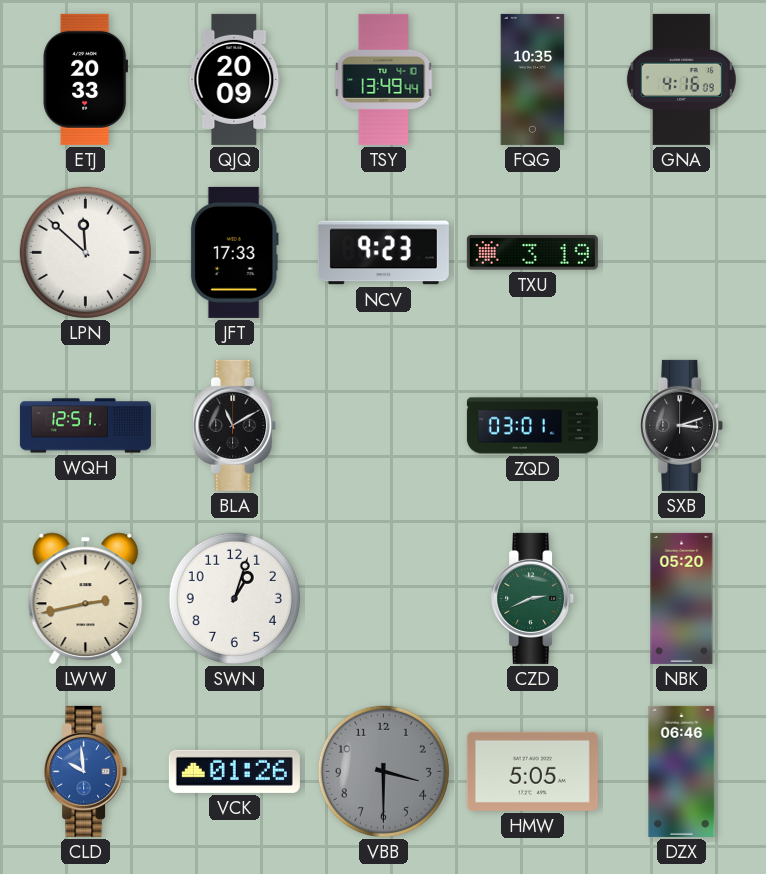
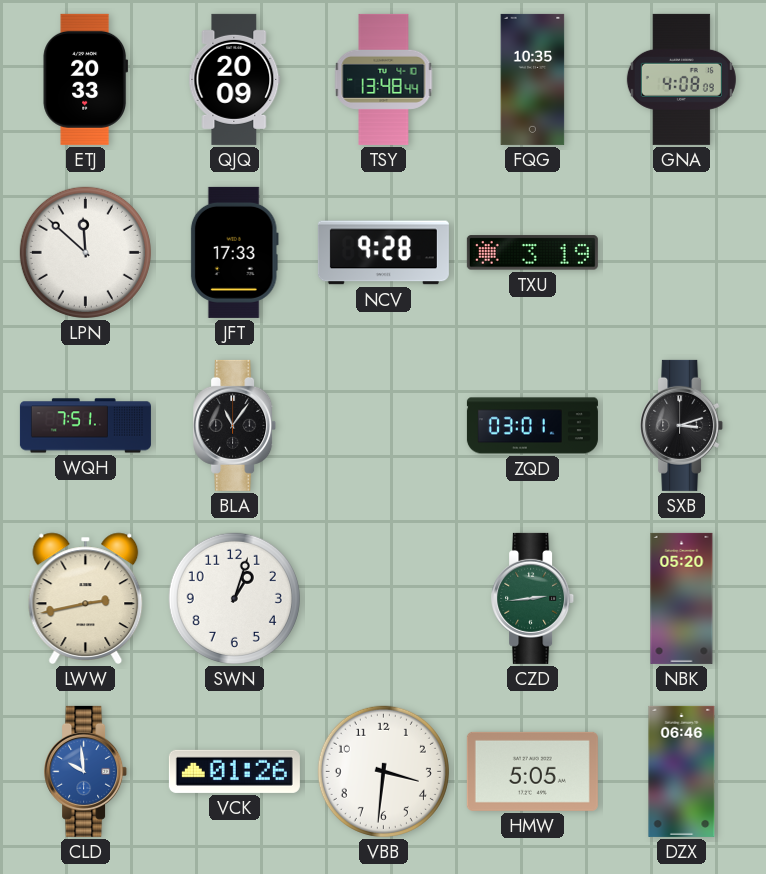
TSY: 13:49 -> 13:48 (384, 79)
GNA: 4:16 -> 4:08 (681, 79)
NCV: 9:23 -> 9:28 (383, 253)
WQH: 12:51 -> 7:51 (85, 426)
BLA: 11:10 -> 11:06 (235, 425)
CZD: 2:41 -> 2:44 (533, 598)
VBB: 3:30 -> 3:31 (383, 771)
VBB dial: grey -> white (383, 771)
